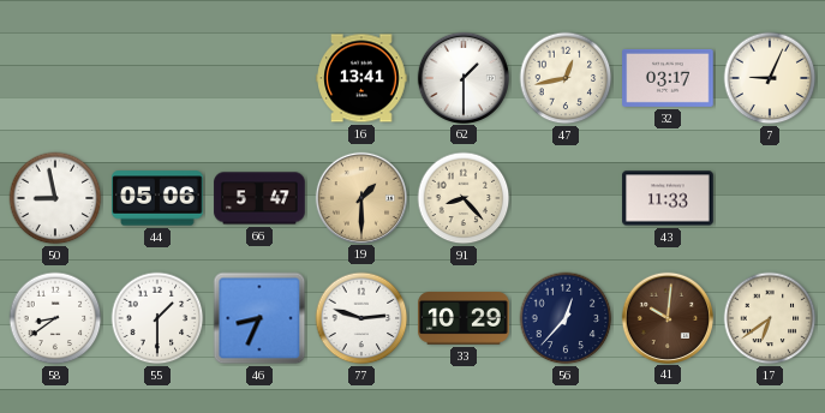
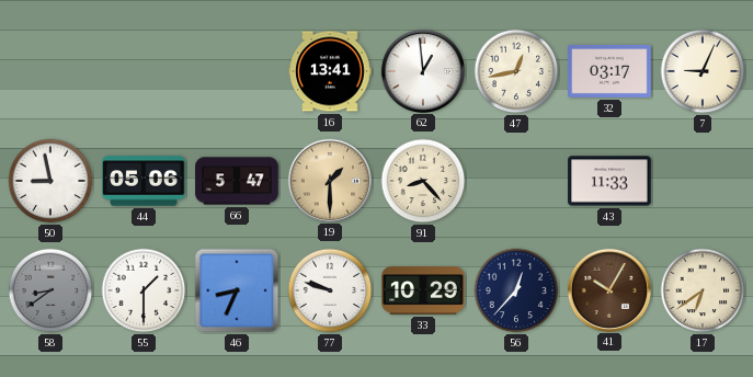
62: 1:30 -> 12:59 (422, 70)
58 dial: white -> grey (50, 290)
77: 2:48 -> 9:48 (330, 290)
41: 10:01 -> 10:05 (608, 289)
